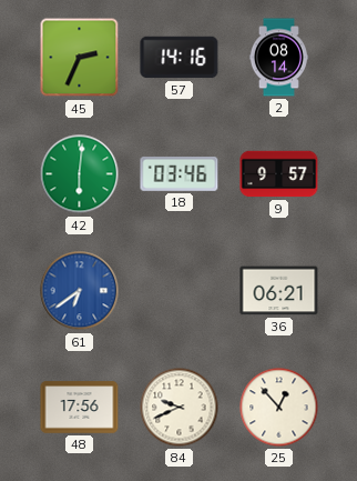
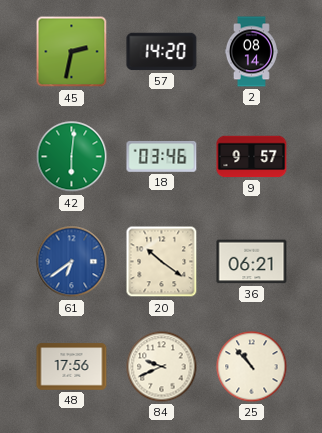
45: 2:34 -> 2:32 (72, 52)
57: 14:16 -> 14:20 (162, 52)
20: none -> 10:21 (162, 262)
25: 12:53 -> 10:53 (252, 367)
